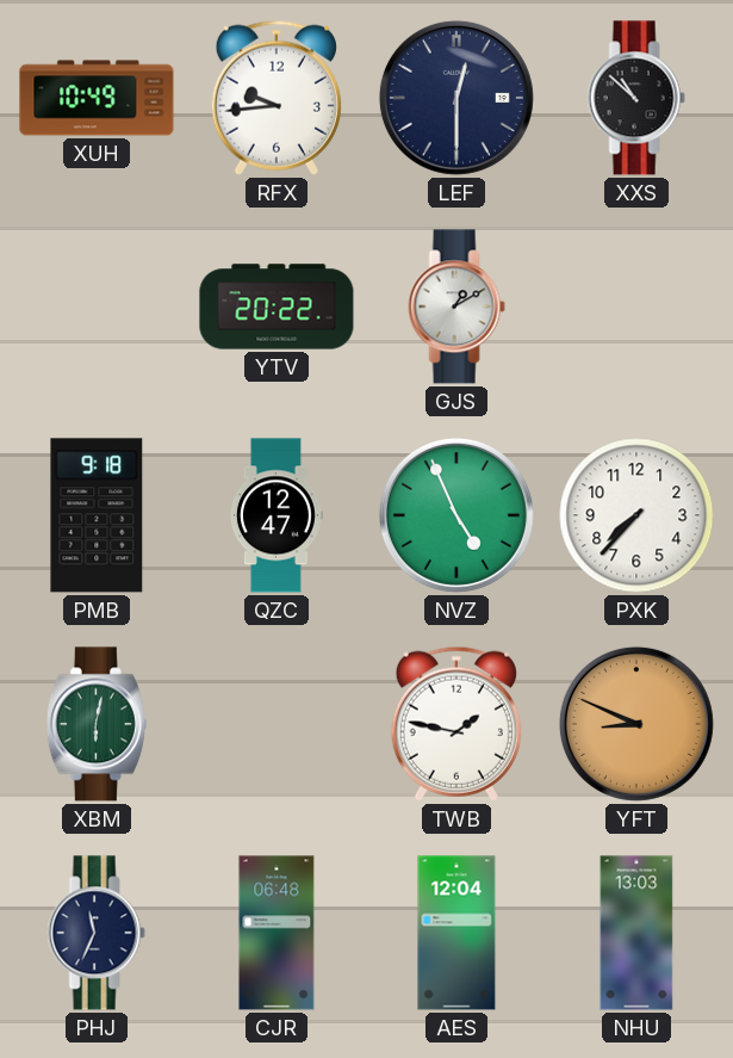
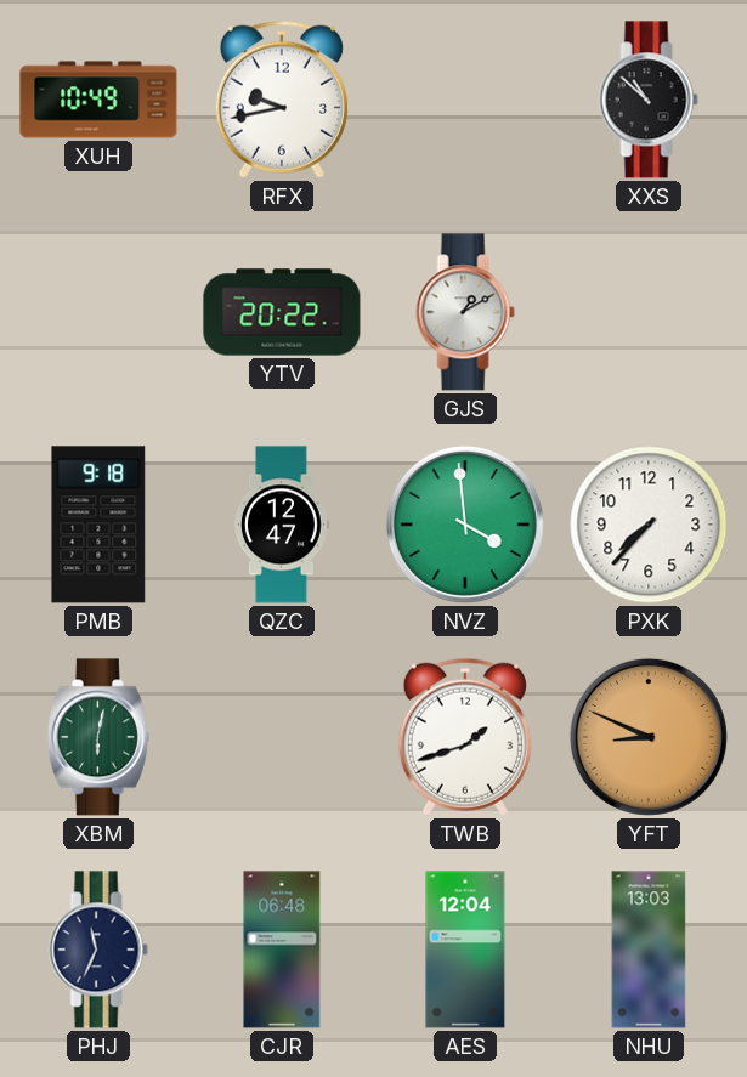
RFX: 9:44 -> 9:43 (282, 100)
LEF: 12:30 -> none (456, 98)
NVZ: 4:56 -> 3:59 (465, 525)
TWB: 1:47 -> 1:42 (465, 737)
